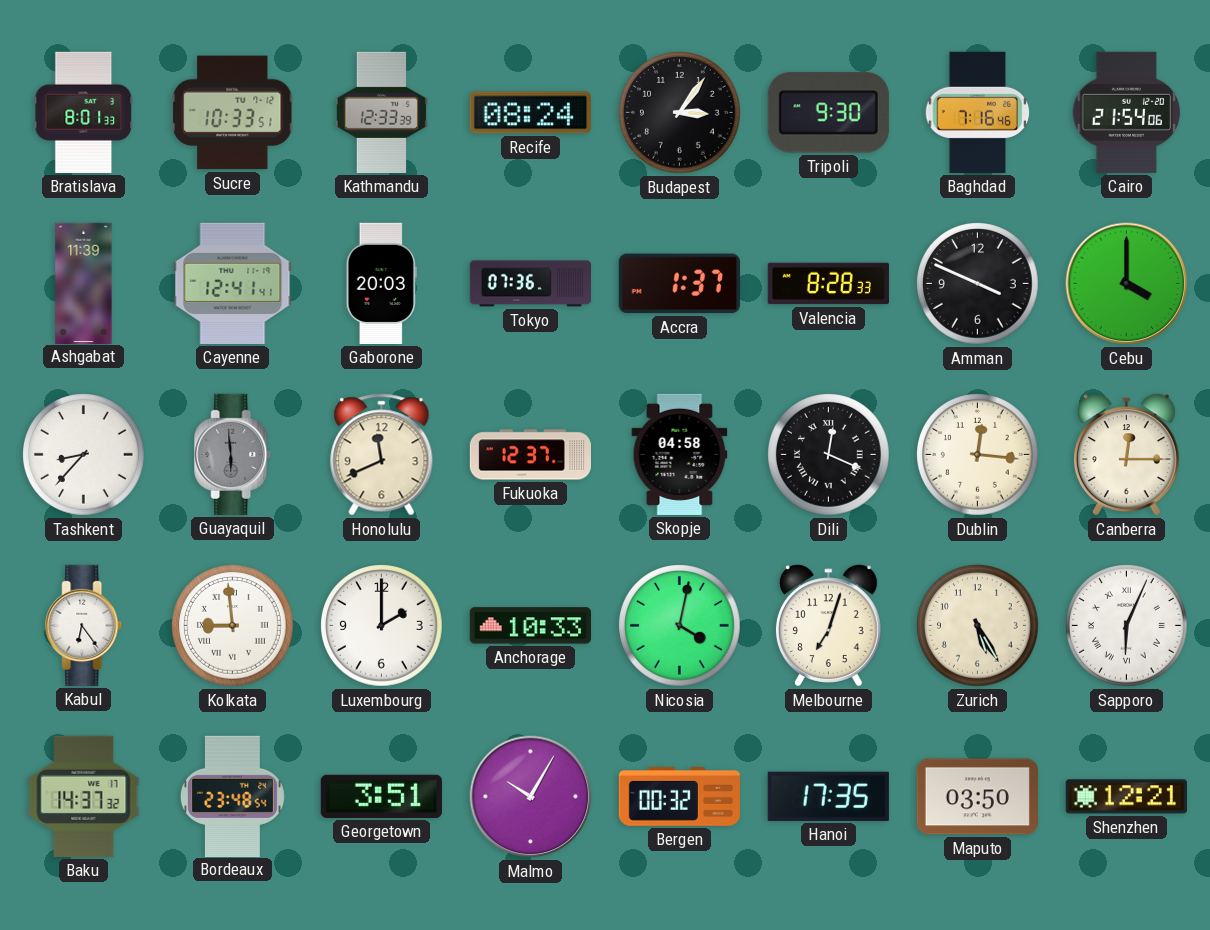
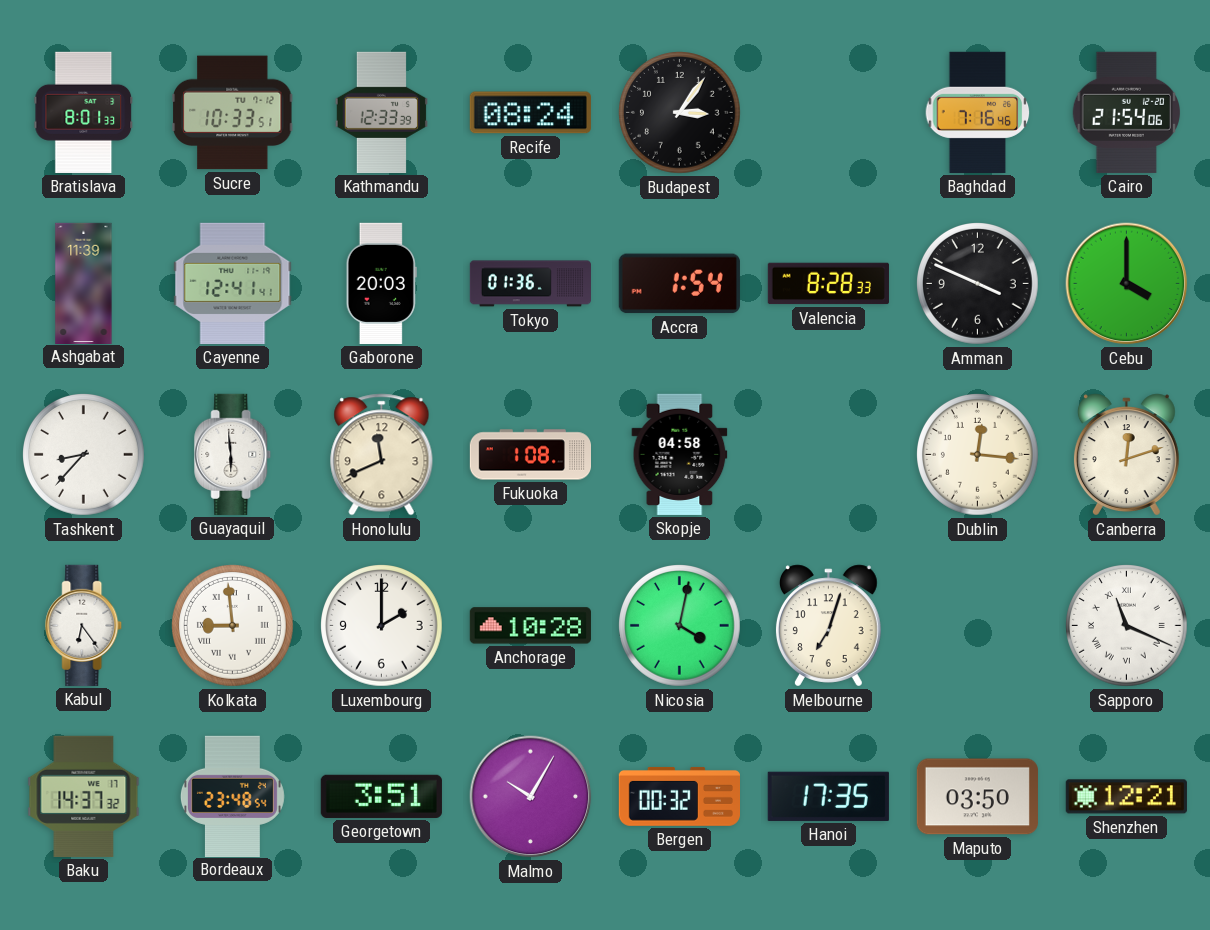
Tripoli: 9:30 -> none (828, 113)
Tokyo: 07:36 -> 01:36 (530, 284)
Accra: 1:37 -> 1:54 (679, 284)
Guayaquil dial: grey -> white (233, 454)
Fukuoka: 12:37 -> 1:08 (530, 455)
Dili: 12:19 -> none (829, 455)
Canberra: 12:15 -> 12:12 (1126, 455)
Anchorage: 10:33 -> 10:28 (530, 626)
Zurich: 5:25 -> none (978, 626)
Sapporo: 6:04 -> 11:19 (1127, 626)
